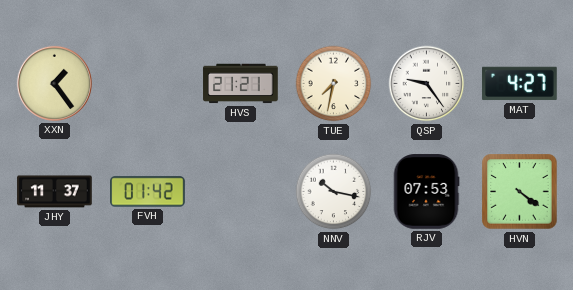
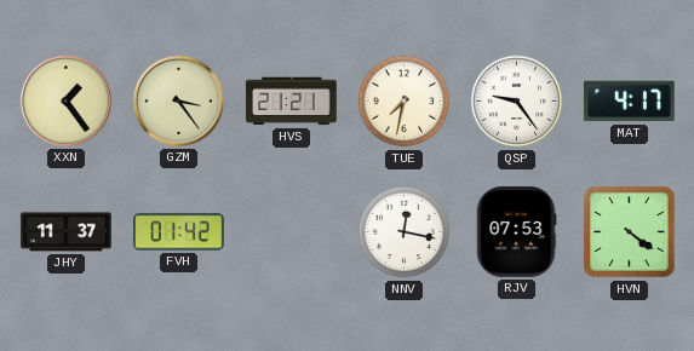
GZM: none -> 3:24 (178, 100)
MAT: 4:27 -> 4:17 (630, 102)
NNV: 10:17 -> 12:17 (405, 232)
